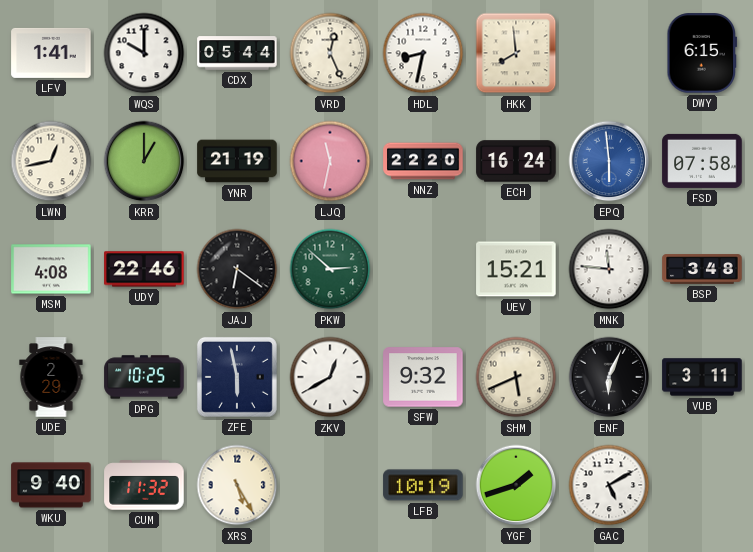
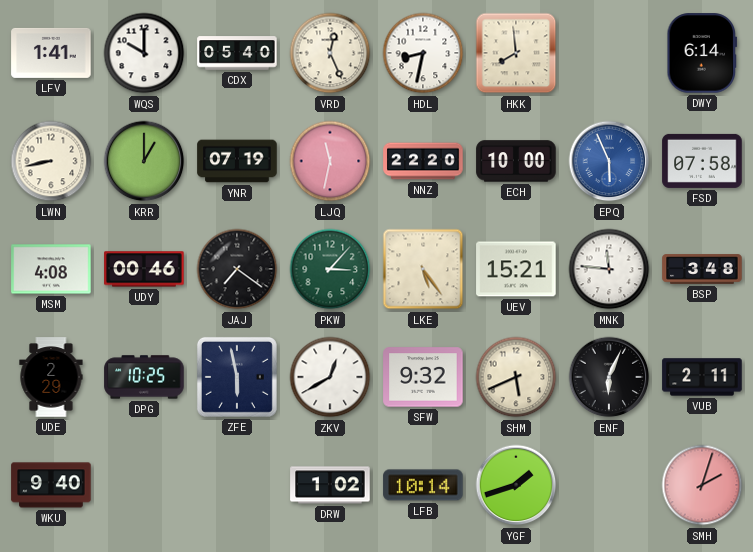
CDX: 05:44 -> 05:40 (237, 53)
DWY: 6:15 -> 6:14 (702, 53)
LWN: 12:43 -> 8:43 (51, 161)
YNR: 21:19 -> 07:19 (237, 161)
ECH: 16:24 -> 10:00 (516, 161)
EPQ: 5:59 -> 5:56 (609, 161)
UDY: 22:46 -> 00:46 (144, 269)
JAJ: 6:21 -> 7:21 (237, 269)
PKW: 2:52 -> 3:07 (330, 269)
LKE: none -> 5:24 (423, 269)
VUB: 3:11 -> 2:11 (702, 377)
CUM: 11:32 -> none (144, 485)
XRS: 5:25 -> none (237, 485)
DRW: none -> 1:02 (330, 485)
LFB: 10:19 -> 10:14 (423, 485)
GAC: 5:10 -> none (609, 485)
SMH: none -> 2:03 (702, 485)
